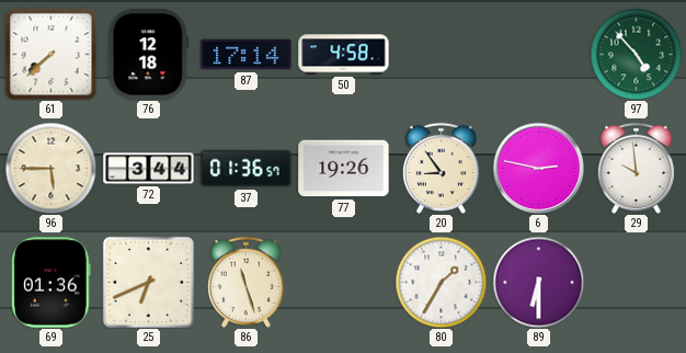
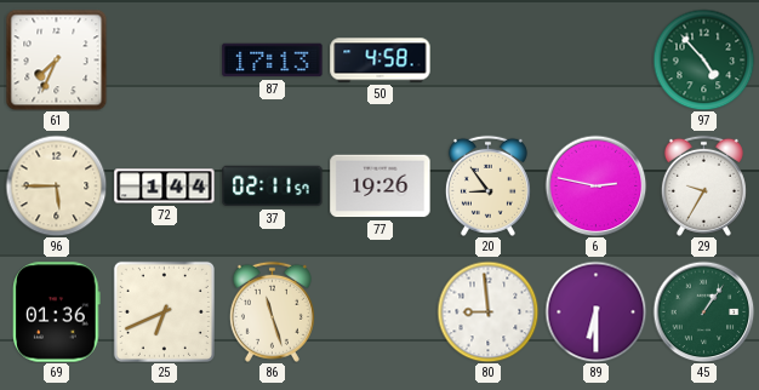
61: 7:38 -> 7:34 (56, 59)
76: 12:18 -> none (149, 55)
87: 17:14 -> 17:13 (273, 61)
72: 3:44 -> 1:44 (165, 187)
37: 01:36 -> 02:11 (273, 187)
29: 9:59 -> 9:35 (703, 185)
80: 1:35 -> 8:59 (487, 311)
45: none -> 1:06 (703, 311)
